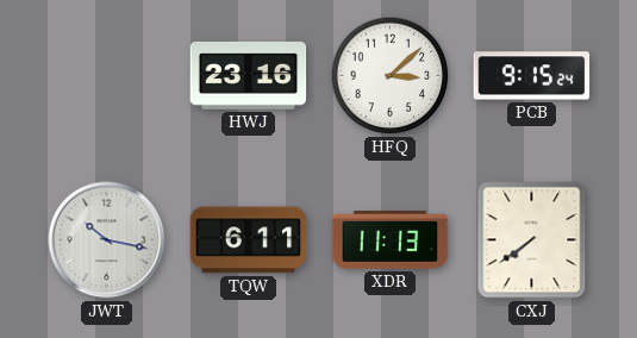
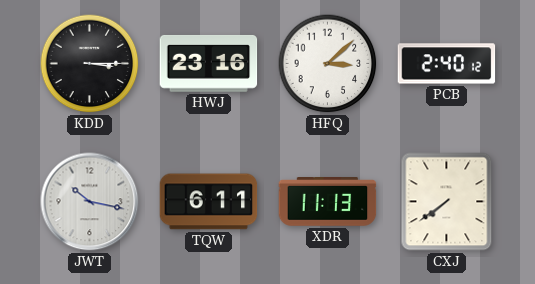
KDD: none -> 3:15 (90, 64)
PCB: 9:15 -> 2:40 (447, 64)
